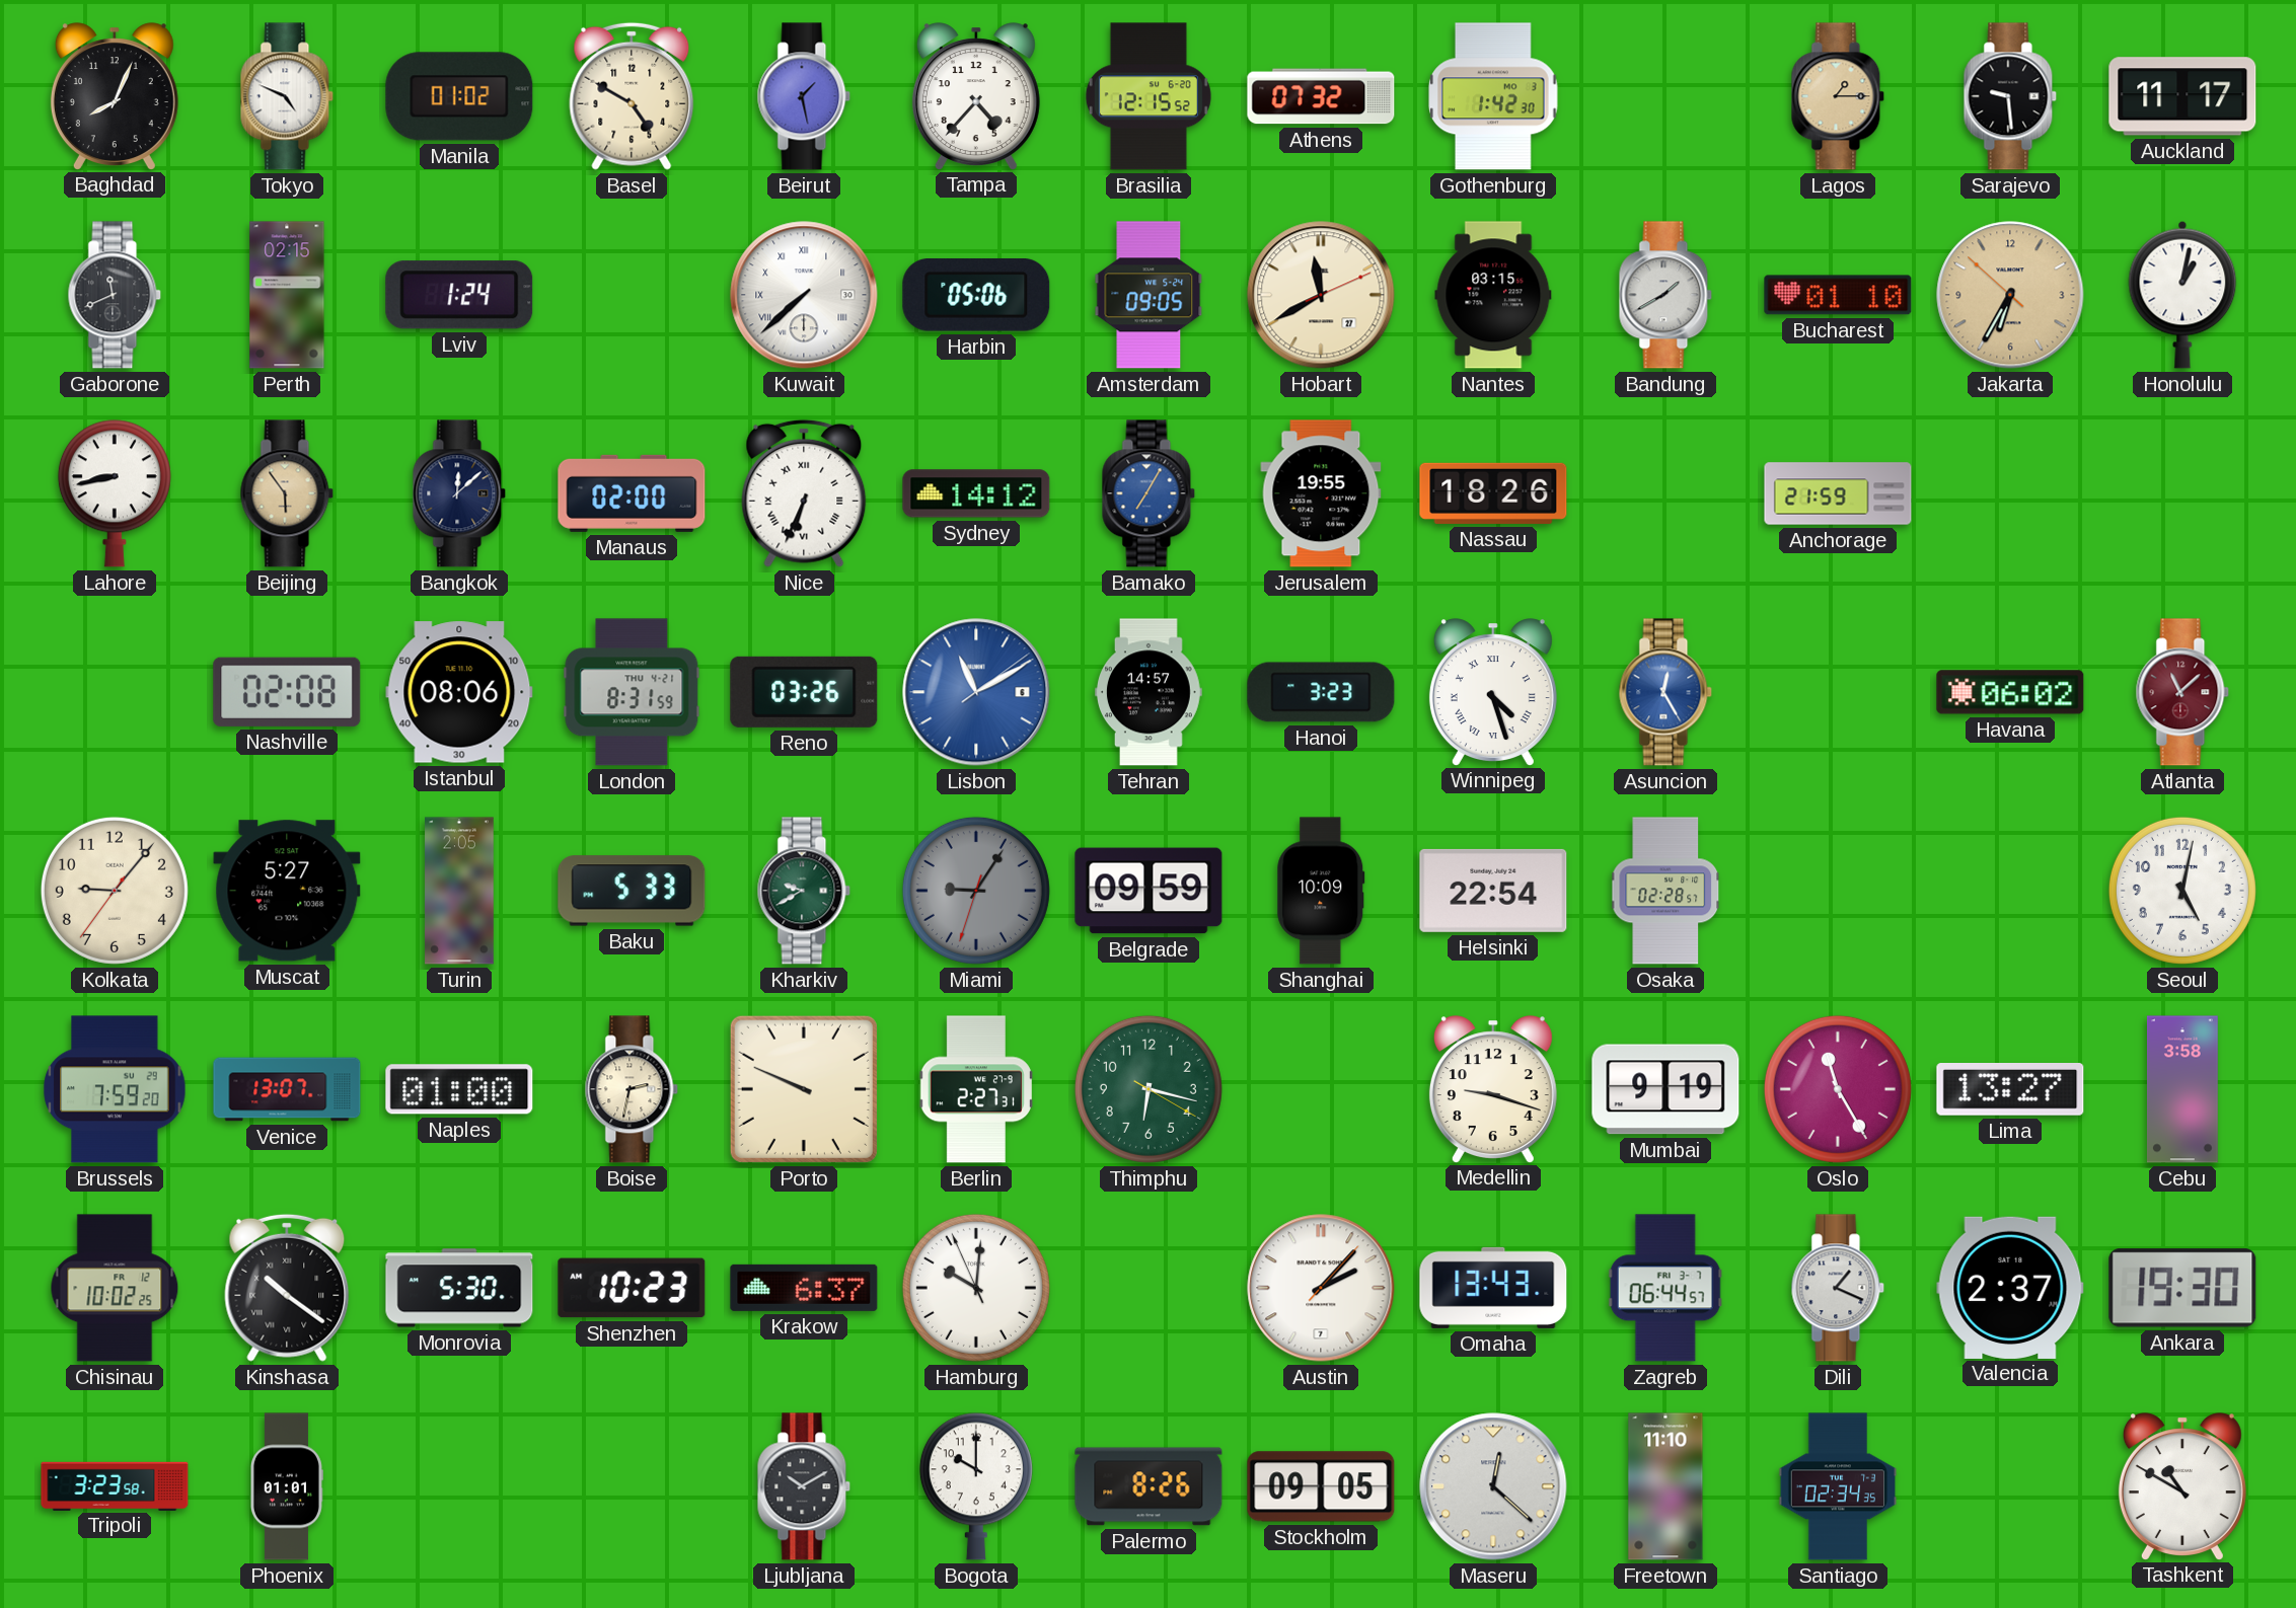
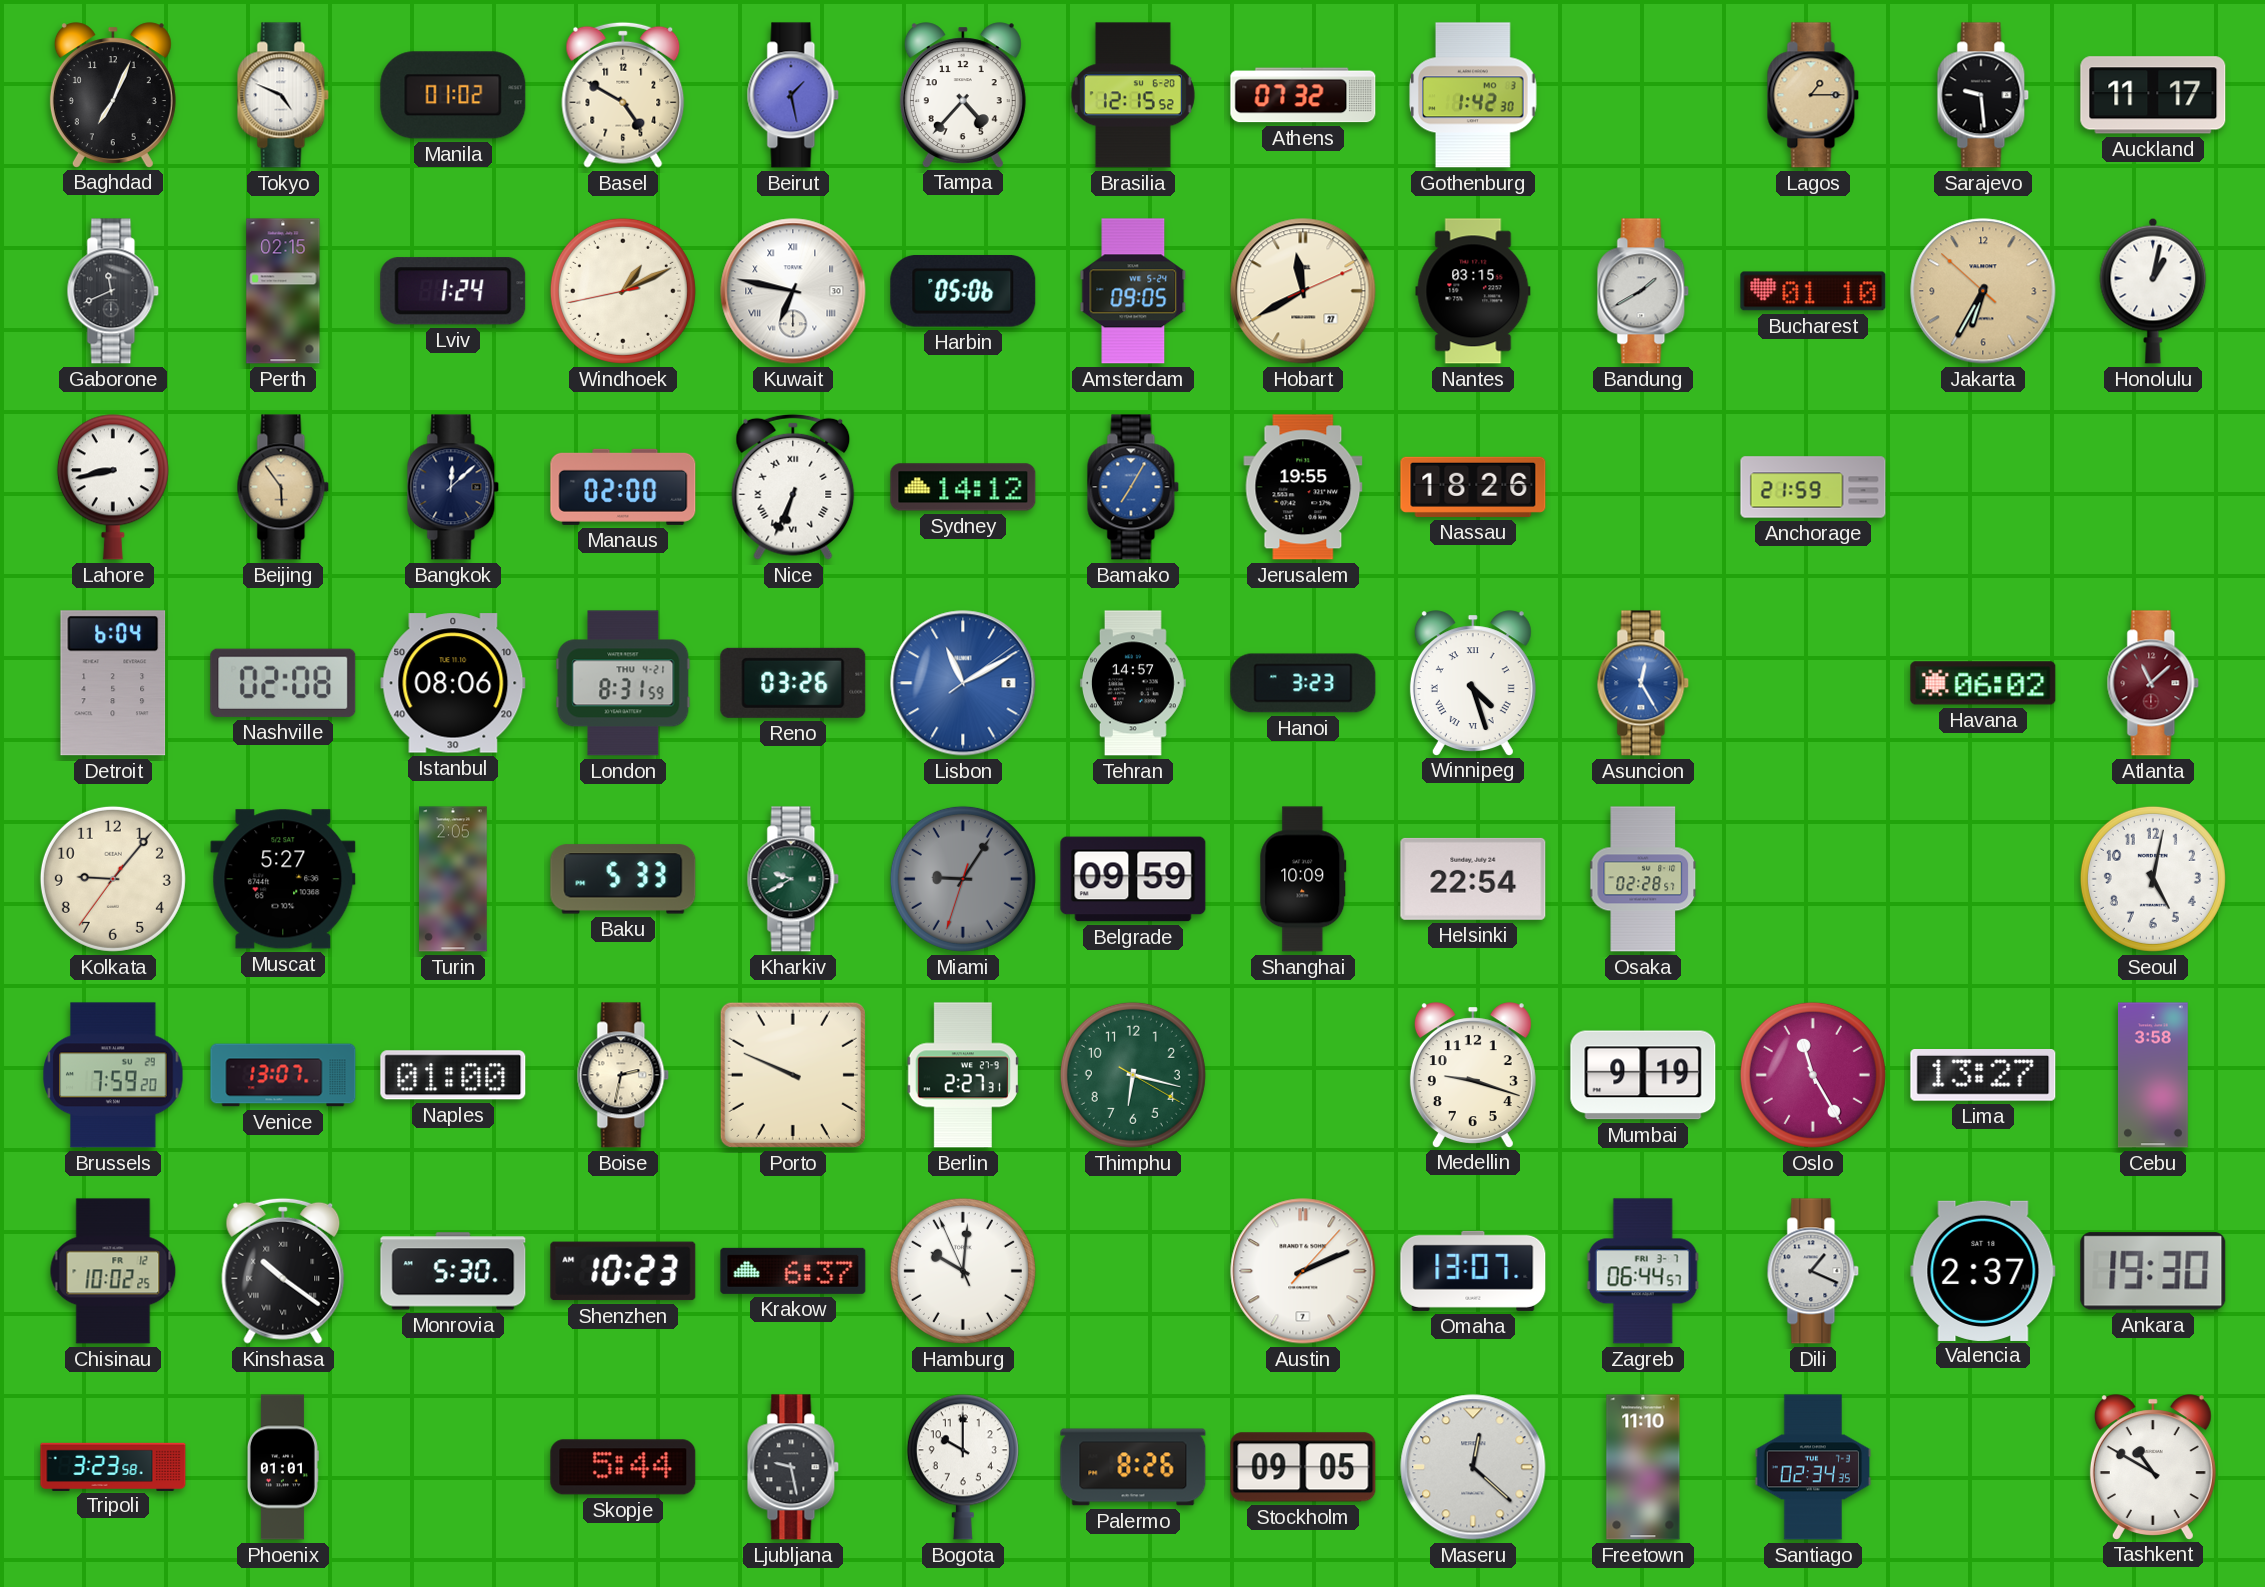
Baghdad: 8:04 -> 7:04 (113, 95)
Windhoek: none -> 1:10 (623, 291)
Kuwait: 7:38 -> 6:47 (793, 291)
Detroit: none -> 6:04 (113, 683)
Austin: 2:07 -> 2:11 (1303, 1271)
Omaha: 13:43 -> 13:07 (1473, 1271)
Skopje: none -> 5:44 (623, 1467)
Ljubljana: 10:10 -> 9:28 (793, 1467)
